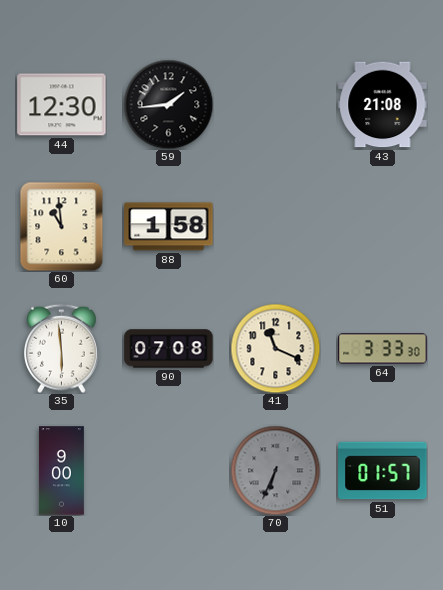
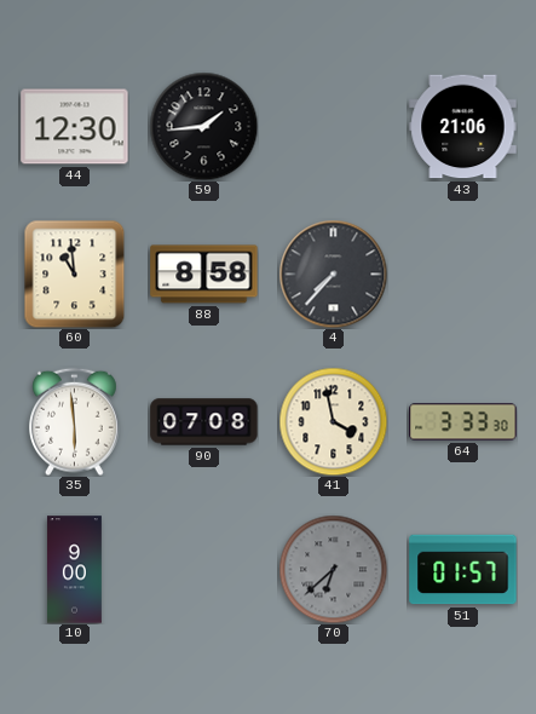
43: 21:08 -> 21:06 (463, 127)
88: 1:58 -> 8:58 (204, 275)
4: none -> 7:37 (333, 273)
41: 11:19 -> 3:58 (333, 421)
70: 6:34 -> 6:38 (333, 569)
